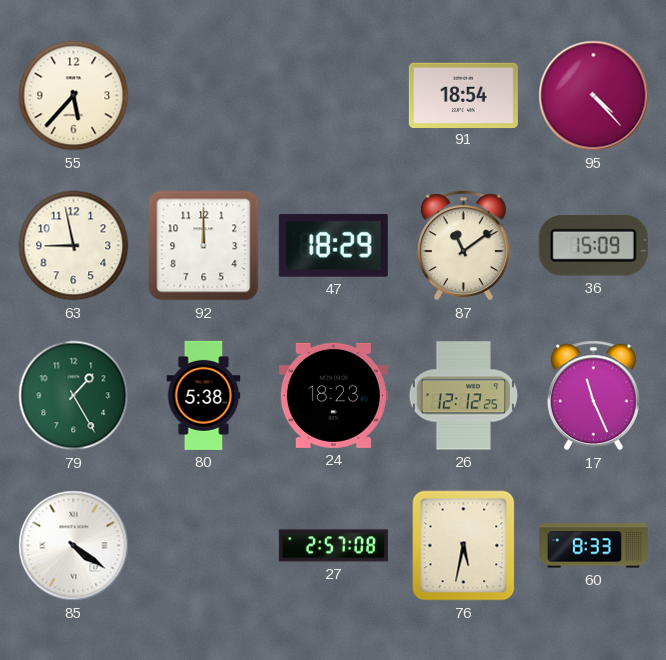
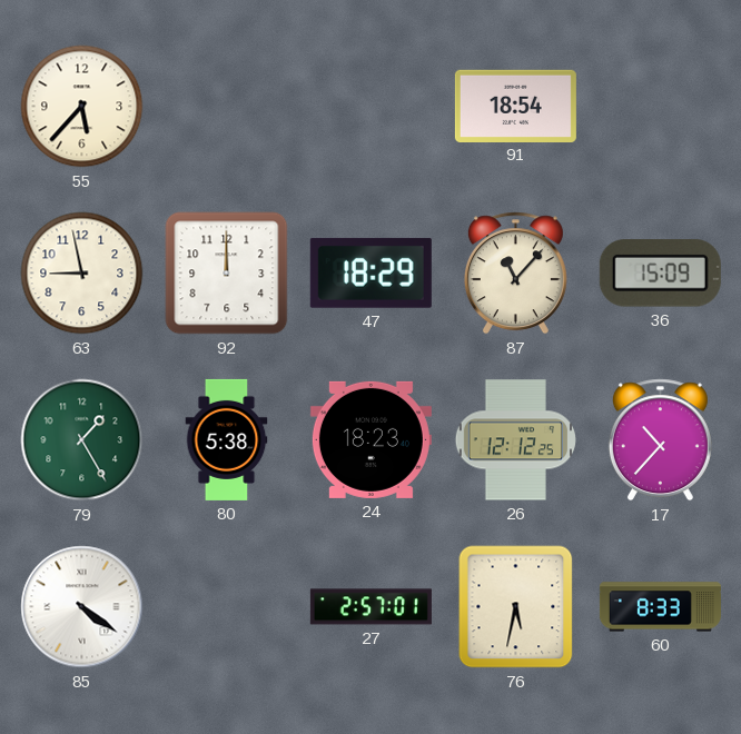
95: 4:23 -> none (594, 96)
87: 11:09 -> 11:07 (515, 274)
17: 11:26 -> 10:37 (660, 440)
27: 2:57:08 -> 2:57:01 (370, 607)
